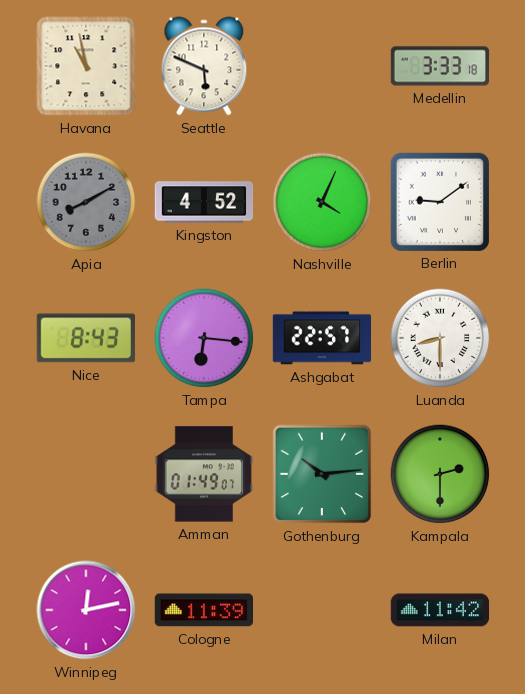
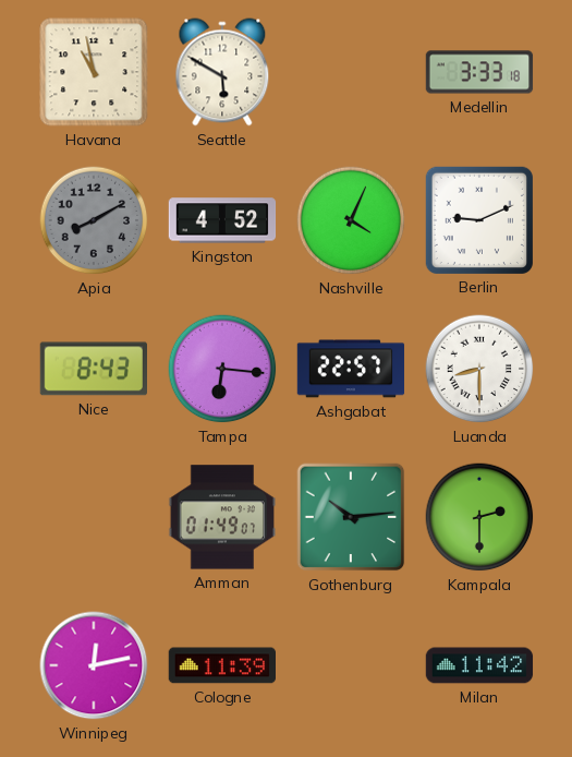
Seattle: 5:49 -> 5:50 (222, 72)
Berlin: 9:09 -> 9:11 (478, 219)
